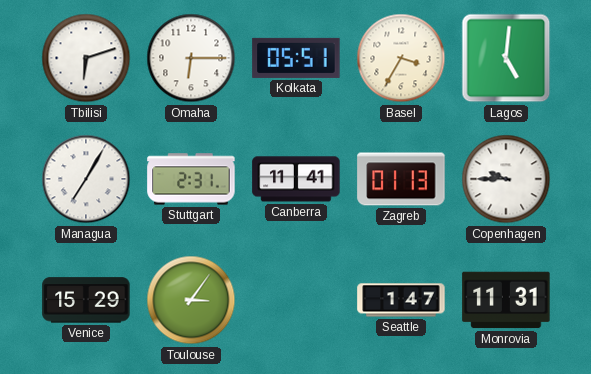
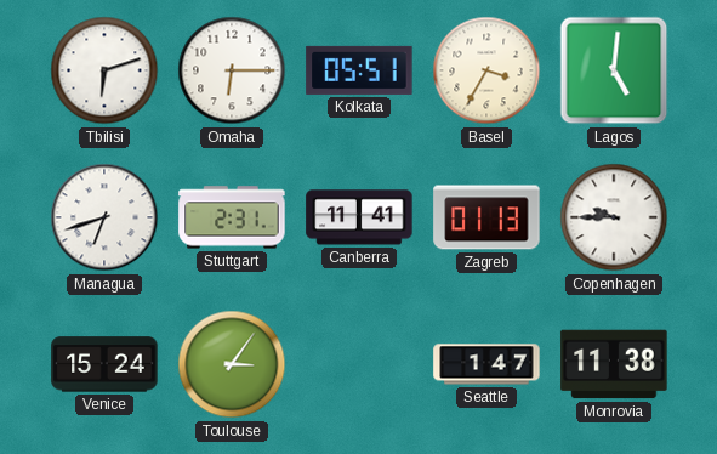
Managua: 7:05 -> 6:42 (104, 217)
Venice: 15:29 -> 15:24 (104, 364)
Monrovia: 11:31 -> 11:38 (614, 364)
